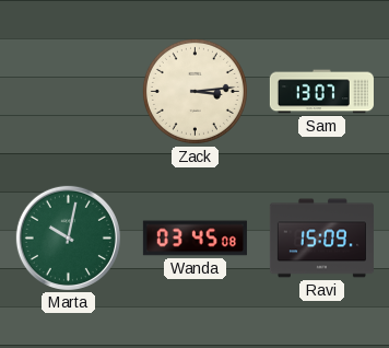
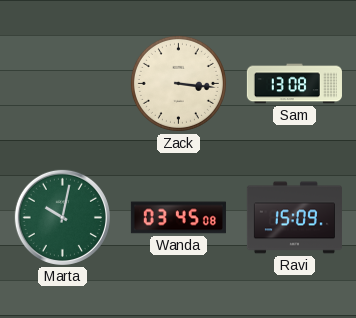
Zack: 3:14 -> 3:16 (178, 83)
Sam: 13:07 -> 13:08 (294, 84)
